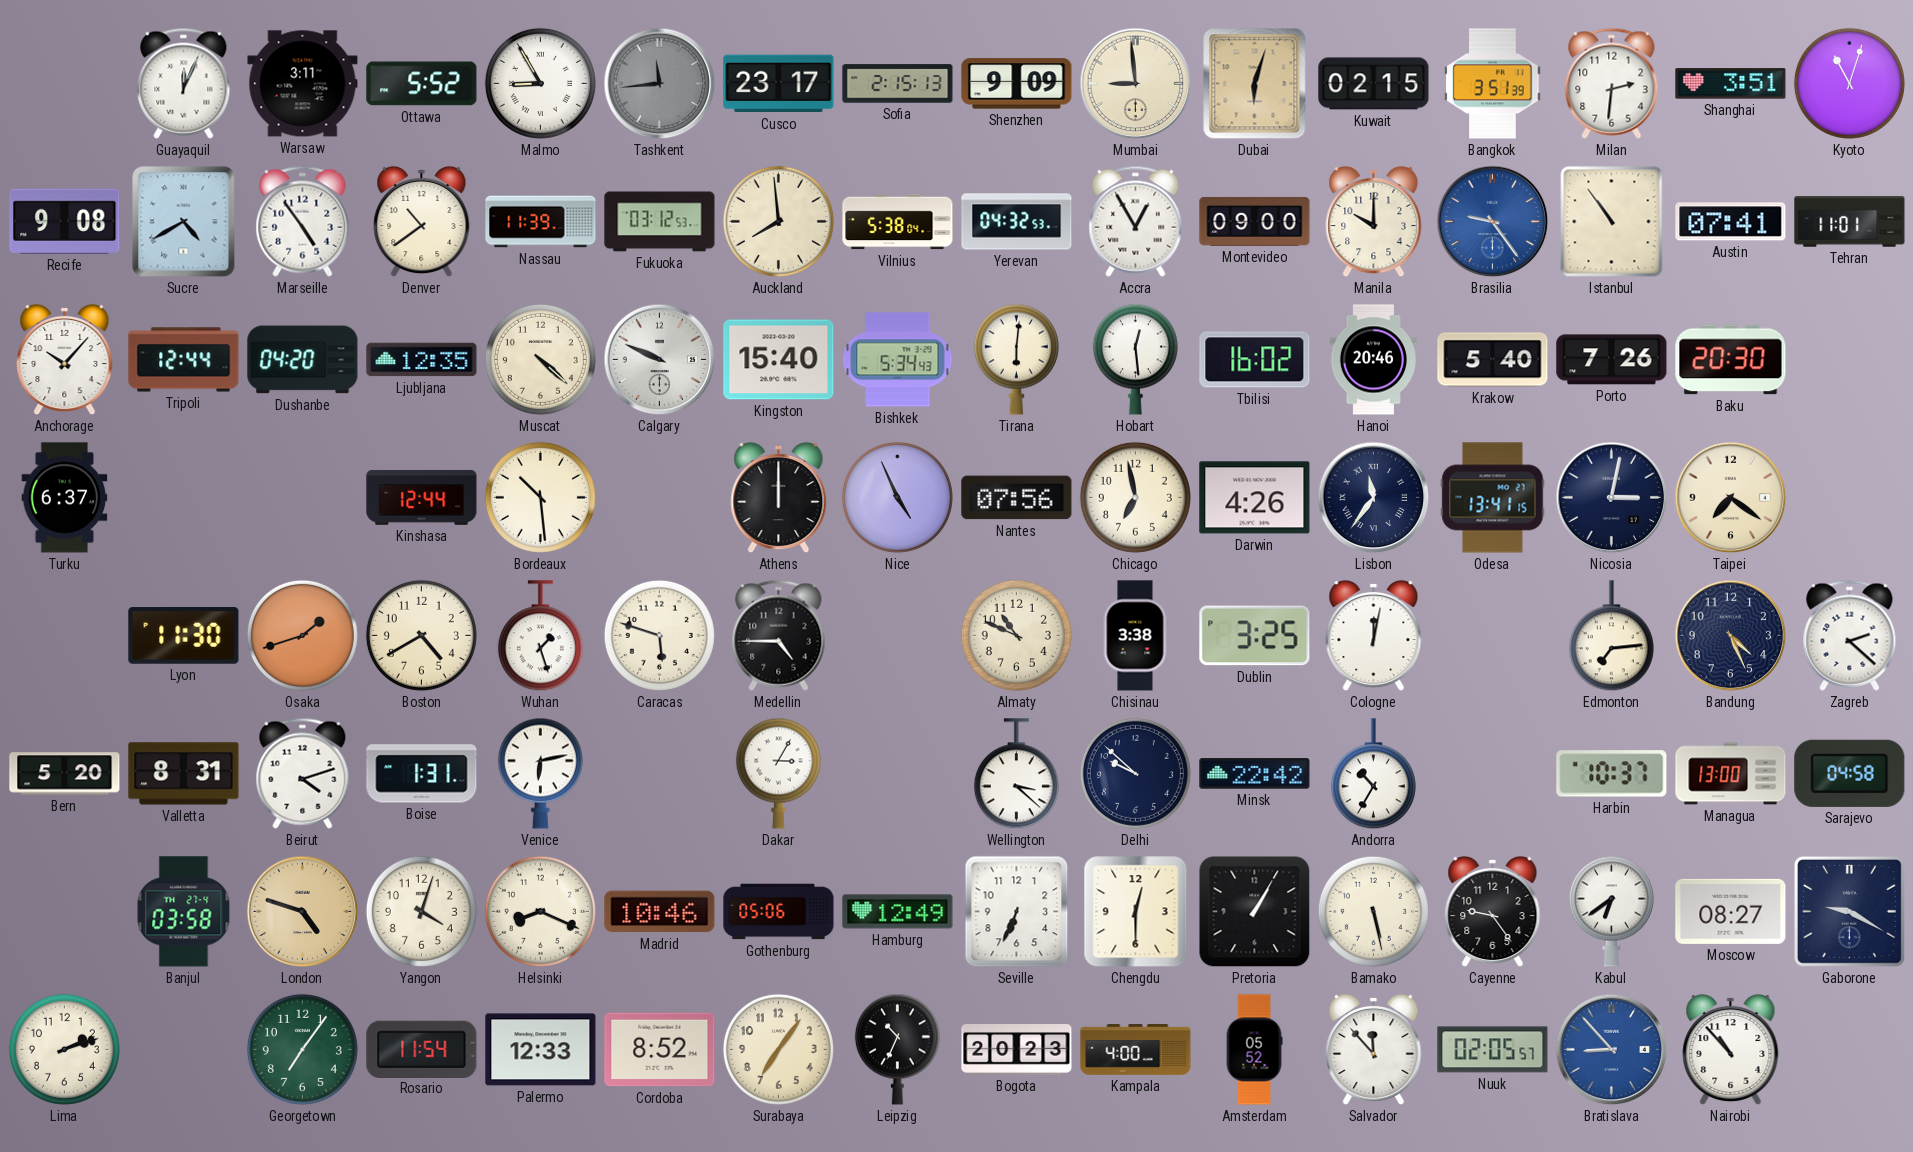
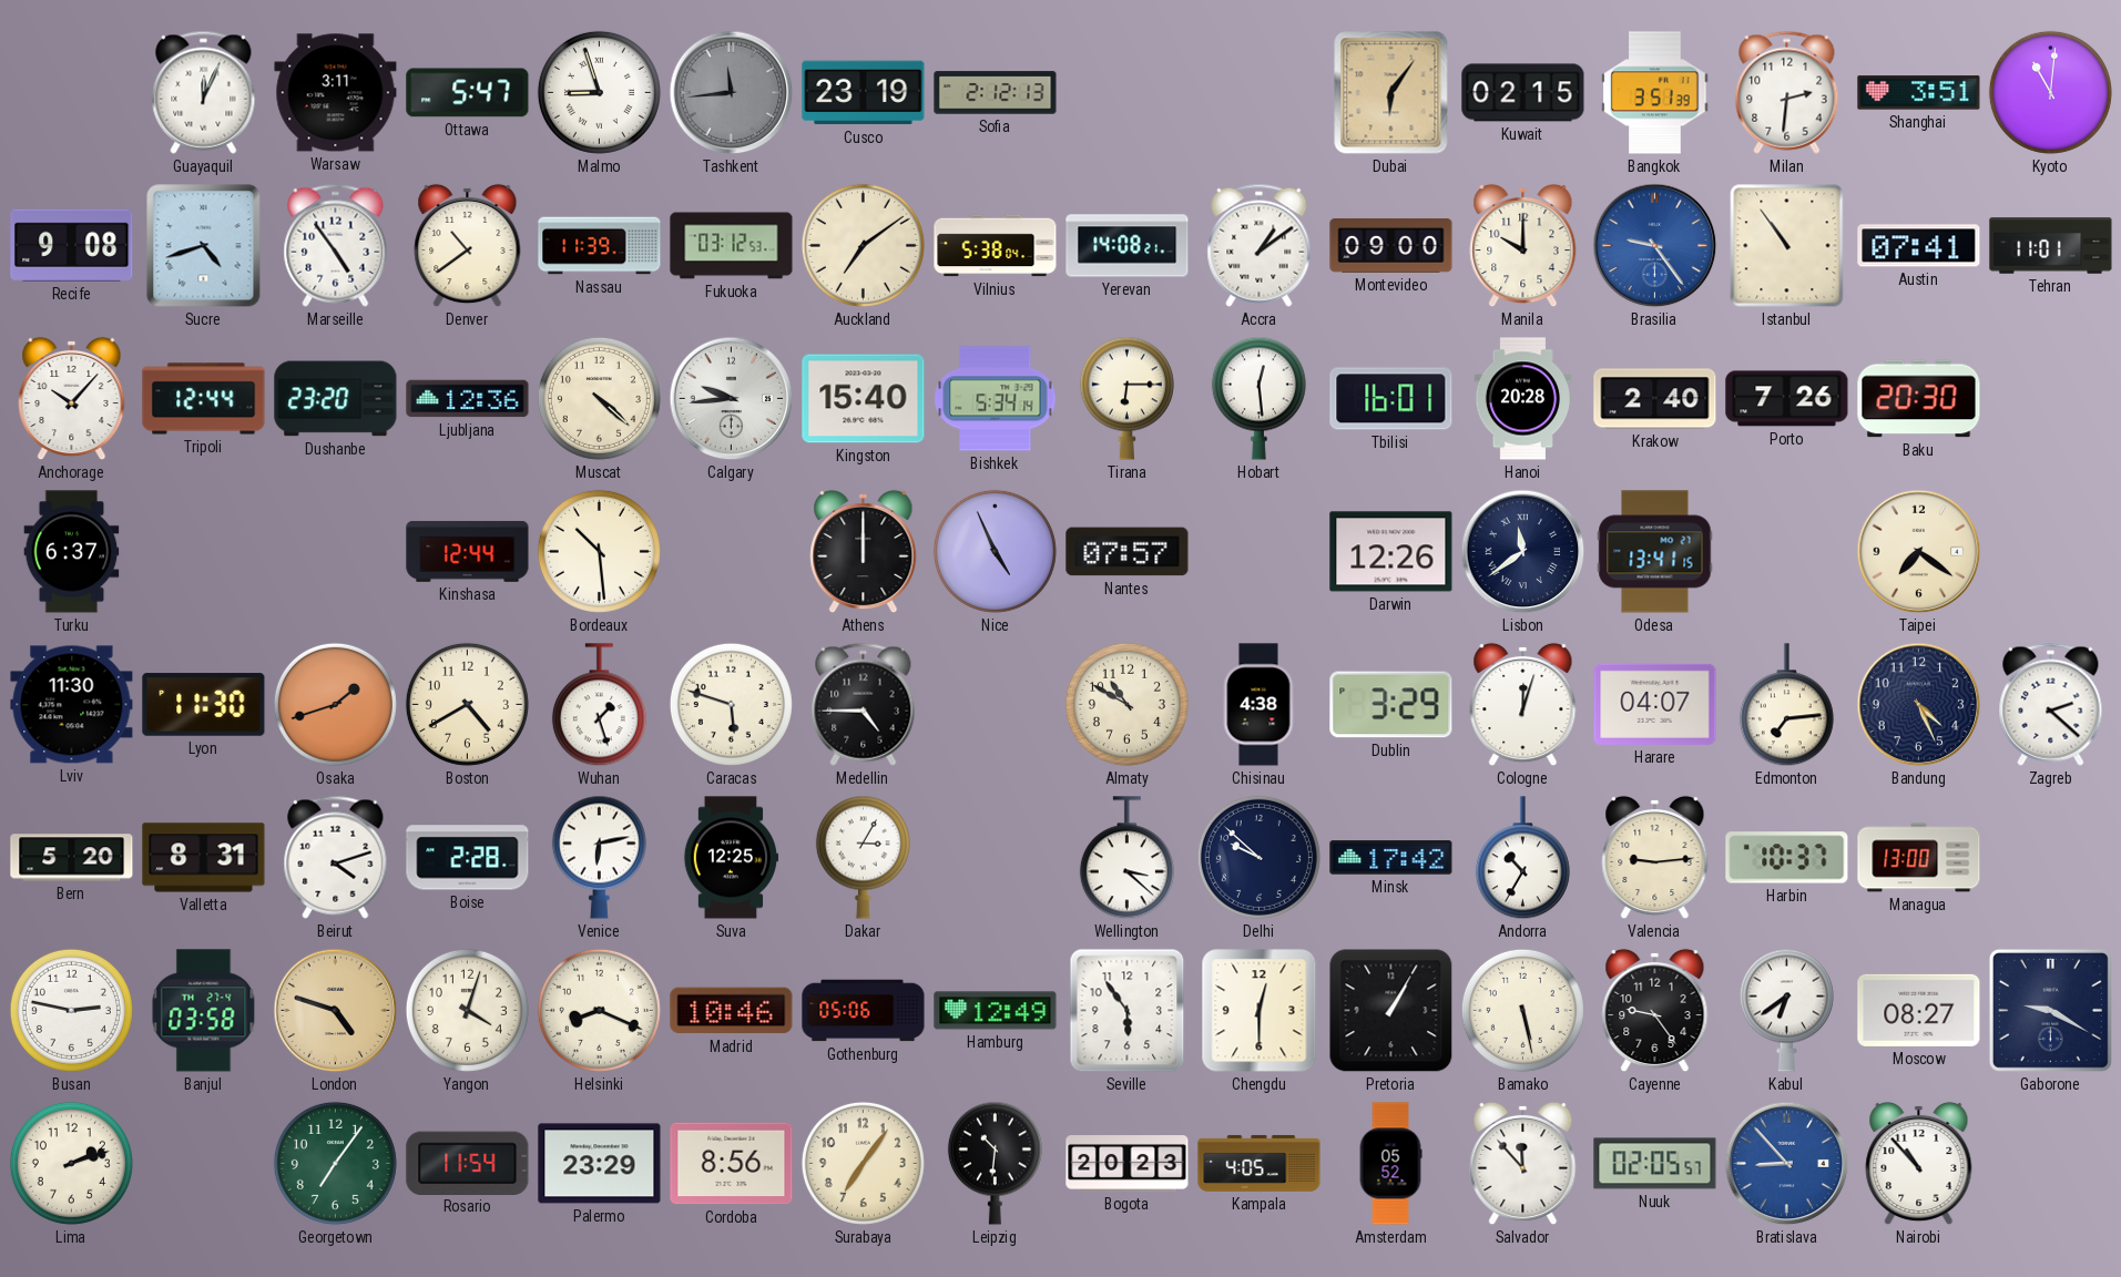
Ottawa: 5:52 -> 5:47 (468, 93)
Malmo: 8:55 -> 8:57 (599, 92)
Cusco: 23:17 -> 23:19 (864, 93)
Sofia: 2:15 -> 2:12 (996, 93)
Shenzhen: 9:09 -> none (1017, 84)
Mumbai: 8:59 -> none (1136, 84)
Dubai: 6:03 -> 6:06 (1391, 93)
Kyoto: 11:03 -> 11:01 (2050, 92)
Sucre: 4:40 -> 4:42 (204, 246)
Auckland: 7:59 -> 7:09 (863, 245)
Yerevan: 04:32 -> 14:08 (1128, 246)
Accra: 12:55 -> 1:09 (1260, 245)
Dushanbe: 04:20 -> 23:20 (336, 399)
Ljubljana: 12:35 -> 12:36 (468, 399)
Calgary: 9:49 -> 9:44 (732, 399)
Bishkek: 5:34:43 -> 5:34:14 (996, 399)
Tirana: 6:01 -> 6:15 (1126, 398)
Tbilisi: 16:02 -> 16:01 (1391, 399)
Hanoi: 20:46 -> 20:28 (1523, 399)
Krakow: 5:40 -> 2:40 (1655, 399)
Nantes: 07:56 -> 07:57 (1128, 552)
Chicago: 6:58 -> none (1135, 497)
Darwin: 4:26 -> 12:26 (1391, 552)
Lisbon: 11:36 -> 11:39 (1523, 552)
Nicosia: 3:02 -> none (1612, 498)
Lviv: none -> 11:30 (72, 705)
Almaty: 10:49 -> 10:50 (1126, 704)
Chisinau: 3:38 -> 4:38 (1258, 705)
Dublin: 3:25 -> 3:29 (1391, 705)
Cologne: 12:02 -> 12:03 (1523, 705)
Harare: none -> 04:07 (1655, 704)
Boise: 1:31 -> 2:28 (468, 858)
Suva: none -> 12:25 (731, 858)
Minsk: 22:42 -> 17:42 (1391, 858)
Valencia: none -> 9:14 (1655, 858)
Sarajevo: 04:58 -> none (1850, 773)
Busan: none -> 2:47 (71, 1010)
Seville: 6:34 -> 5:54 (1128, 1011)
Palermo: 12:33 -> 23:29 (600, 1164)
Cordoba: 8:52 -> 8:56 (732, 1164)
Leipzig: 10:34 -> 10:31 (995, 1163)
Kampala: 4:00 -> 4:05 (1260, 1163)
